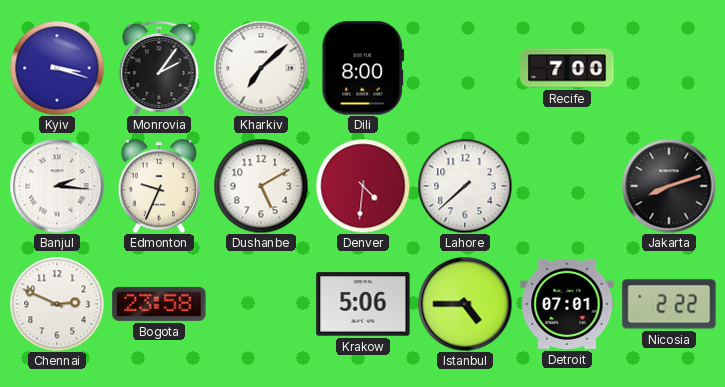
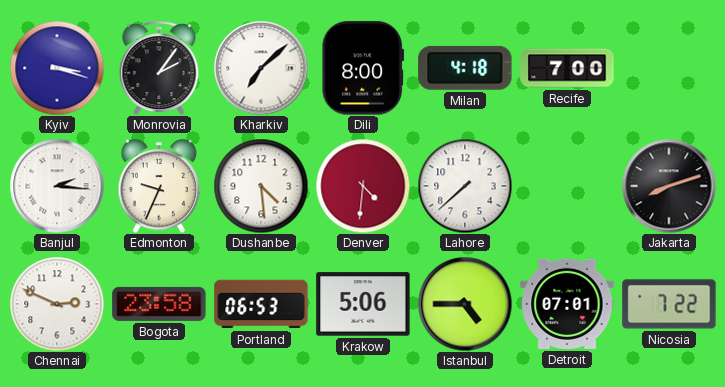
Milan: none -> 4:18 (465, 68)
Dushanbe: 5:10 -> 4:29 (261, 186)
Portland: none -> 06:53 (261, 304)
Nicosia: 2:22 -> 7:22 (669, 304)
